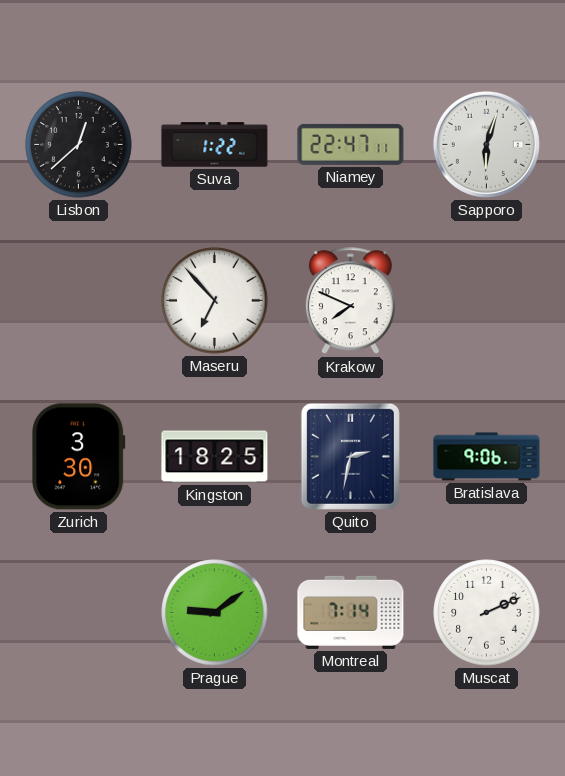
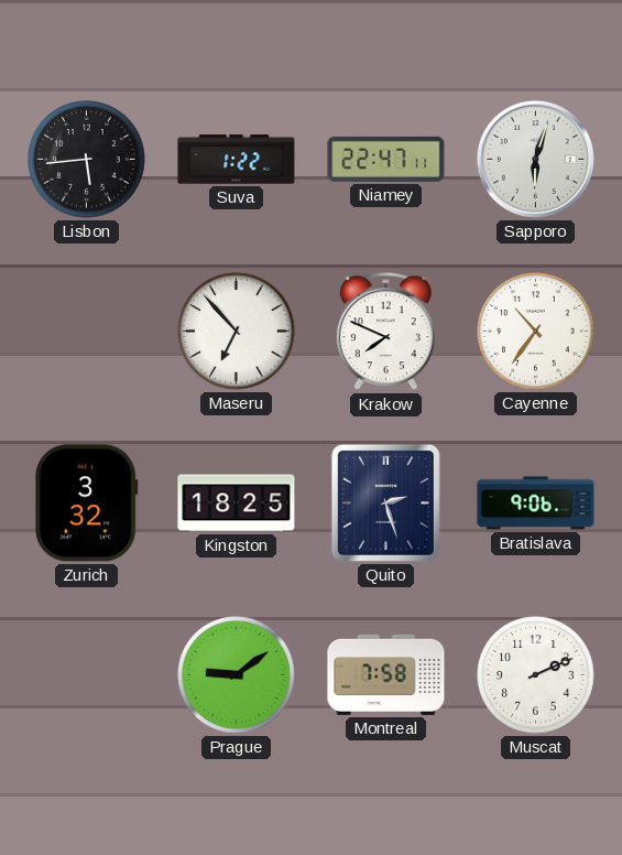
Lisbon: 12:38 -> 5:44 (87, 160)
Cayenne: none -> 10:36 (536, 332)
Zurich: 3:30 -> 3:32 (87, 504)
Quito: 2:32 -> 2:27 (385, 502)
Montreal: 7:14 -> 7:58 (386, 674)
